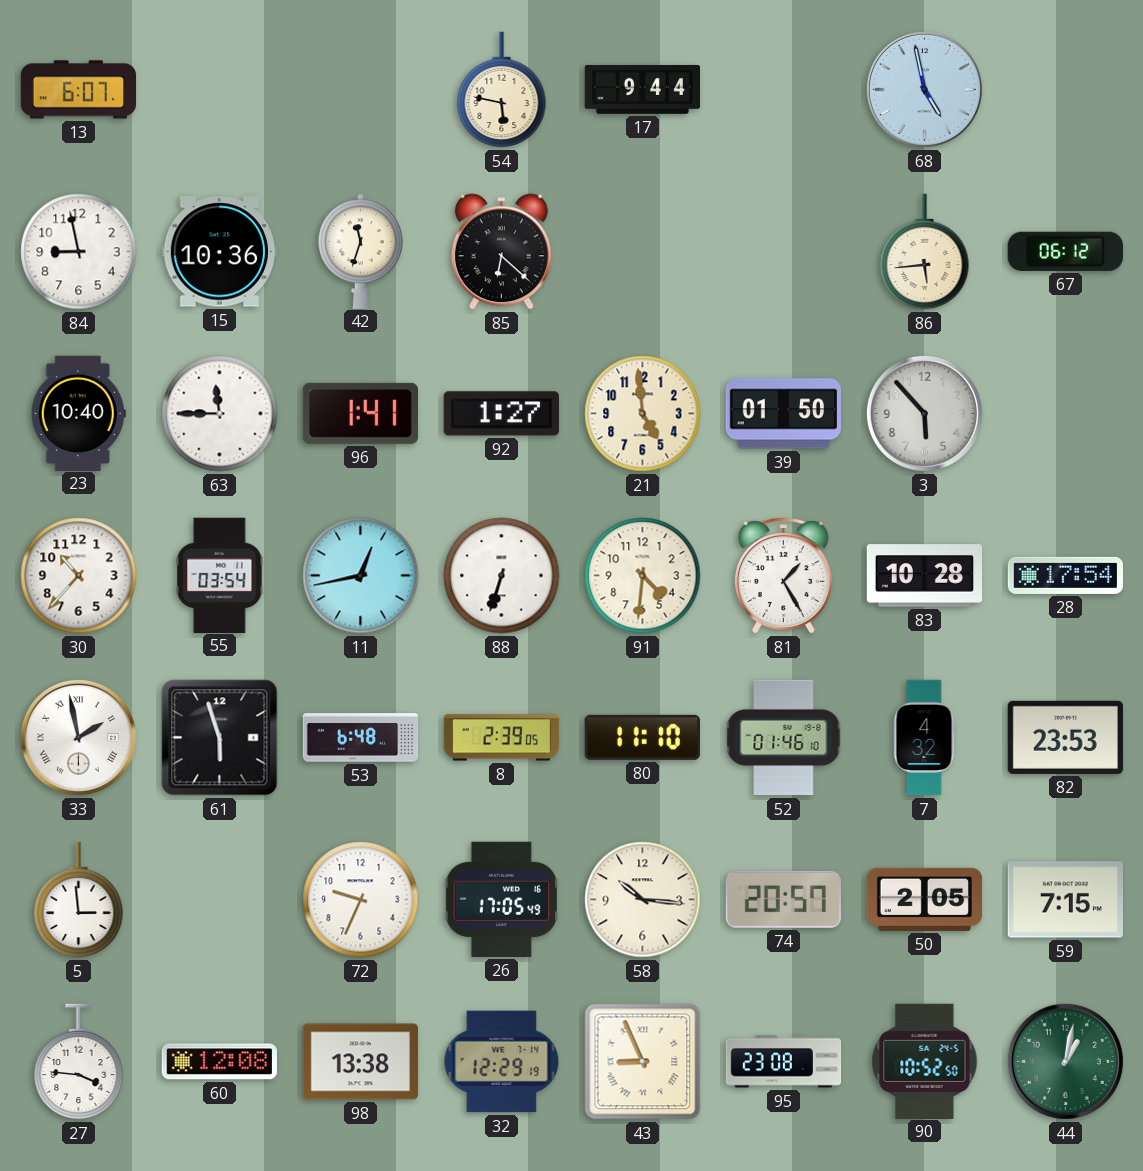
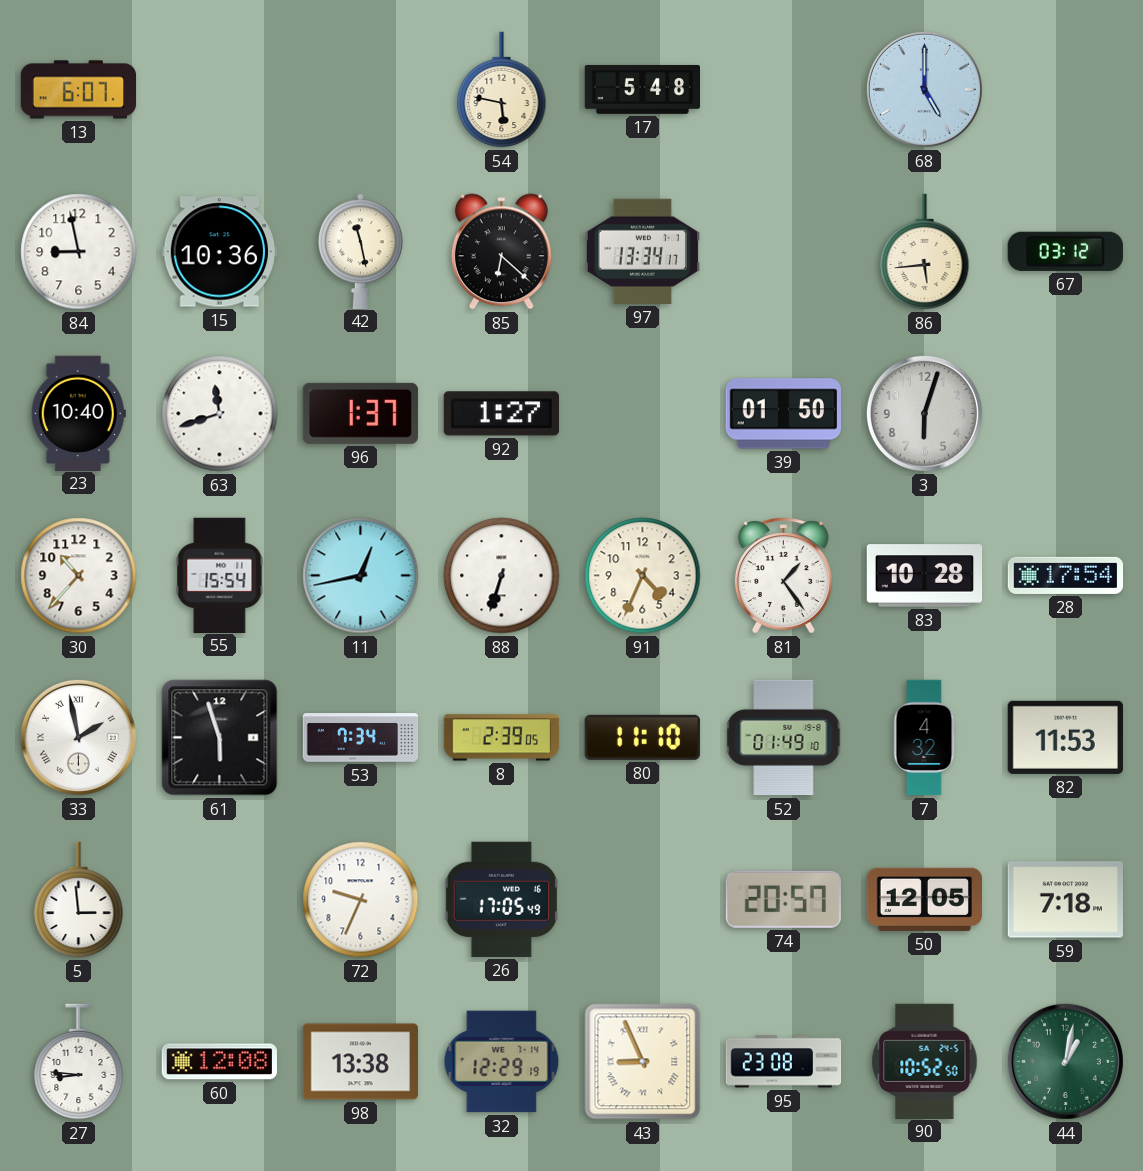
17: 9:44 -> 5:48 (643, 89)
68: 4:58 -> 5:00 (924, 89)
42: 11:33 -> 11:28 (361, 251)
97: none -> 13:34 (642, 251)
67: 06:12 -> 03:12 (1065, 251)
63: 11:45 -> 11:42 (220, 414)
96: 1:41 -> 1:37 (360, 413)
21: 4:59 -> none (643, 414)
3: 5:53 -> 6:03 (924, 413)
55: 03:54 -> 15:54 (220, 575)
91: 4:31 -> 4:34 (643, 576)
81: 1:25 -> 1:24 (783, 576)
53: 6:48 -> 7:34 (361, 738)
52: 01:46 -> 01:49 (784, 738)
82: 23:53 -> 11:53 (1065, 737)
58: 10:16 -> none (643, 900)
50: 2:05 -> 12:05 (924, 899)
59: 7:15 -> 7:18 (1065, 900)
27: 3:46 -> 8:46 (79, 1062)
